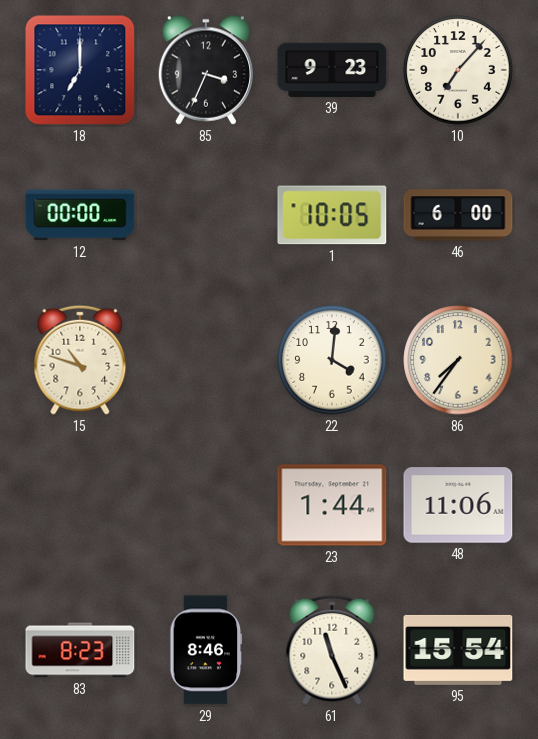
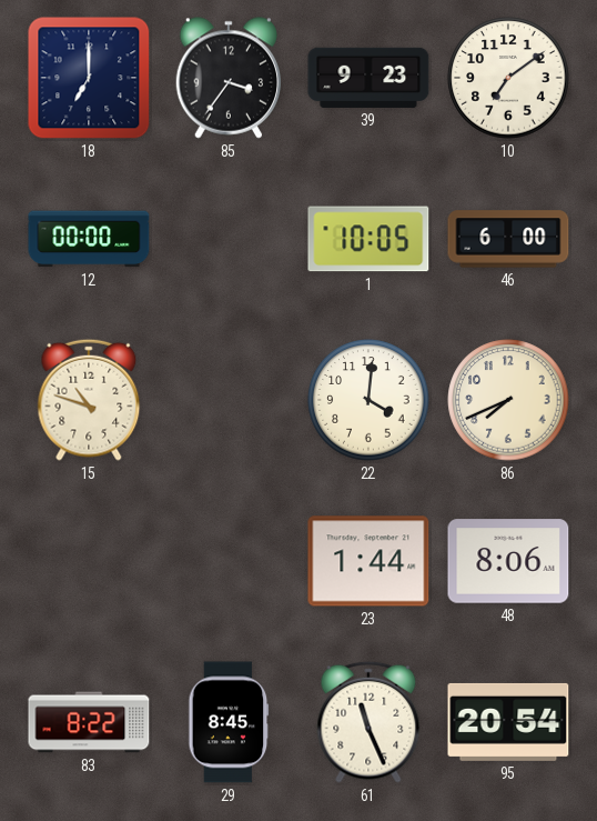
85: 3:34 -> 3:36 (227, 78)
10: 7:07 -> 7:09 (508, 78)
86: 7:36 -> 7:41 (508, 400)
48: 11:06 -> 8:06 (508, 561)
83: 8:23 -> 8:22 (89, 722)
29: 8:46 -> 8:45 (229, 722)
95: 15:54 -> 20:54 (508, 722)
